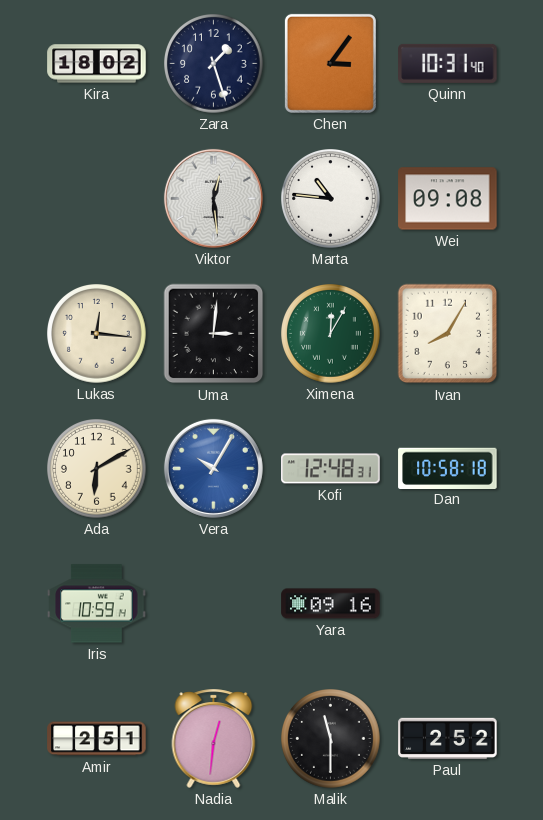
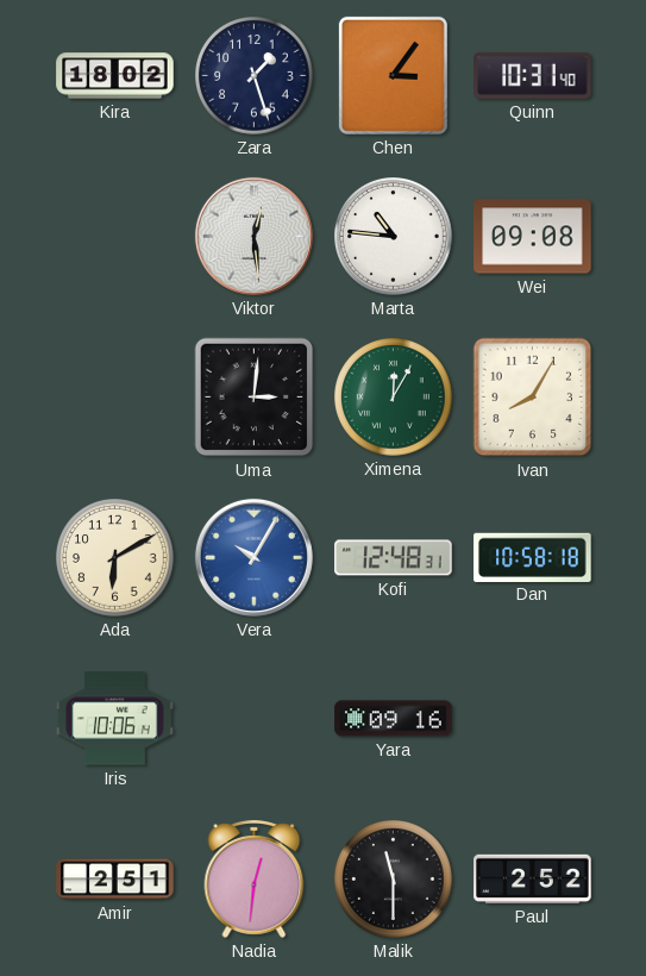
Lukas: 12:16 -> none (97, 334)
Iris: 10:59 -> 10:06 (115, 719)
